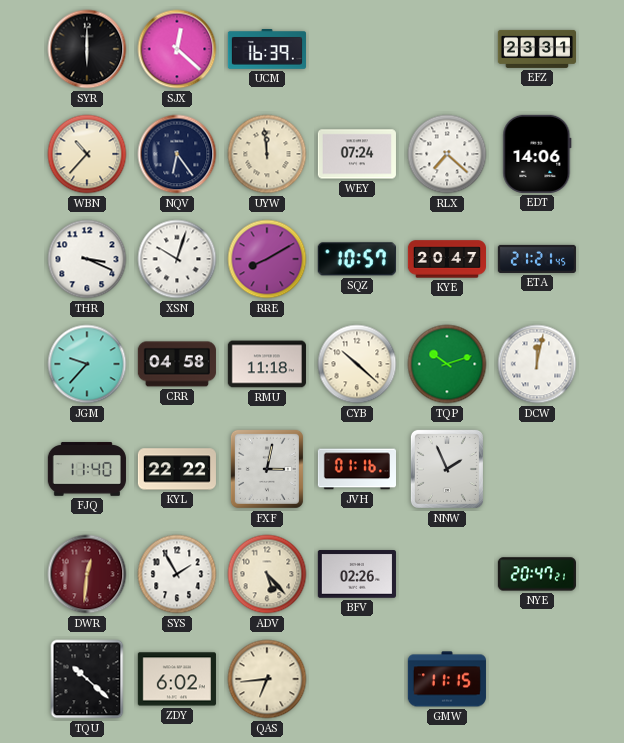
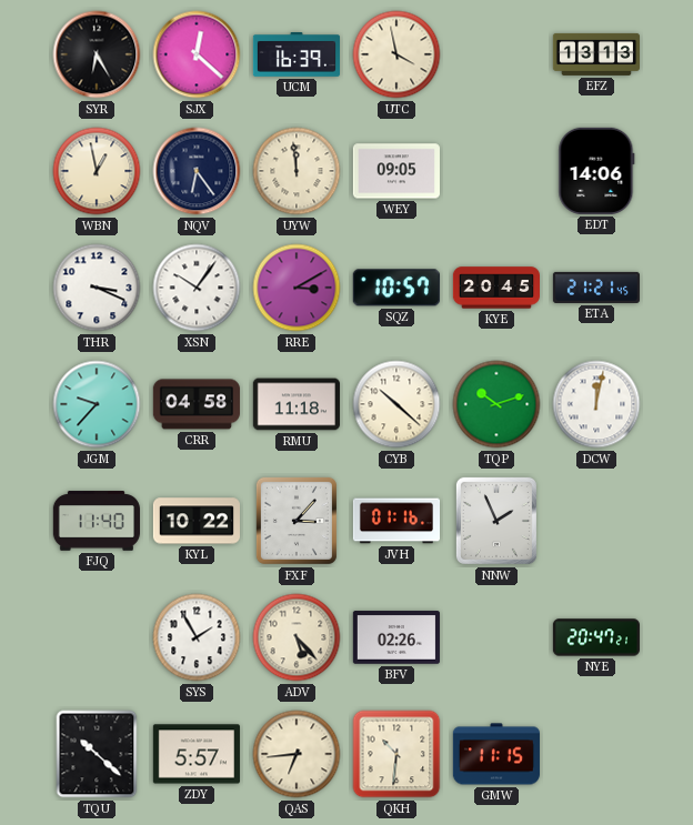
SYR: 6:00 -> 6:25 (97, 54)
UTC: none -> 3:58 (396, 54)
EFZ: 23:31 -> 13:13 (595, 54)
WBN: 10:37 -> 12:58 (97, 171)
WEY: 07:24 -> 09:05 (396, 171)
RLX: 7:22 -> none (447, 154)
XSN: 10:03 -> 10:06 (197, 288)
RRE: 8:10 -> 3:10 (297, 288)
KYE: 20:47 -> 20:45 (495, 288)
KYL: 22:22 -> 10:22 (197, 521)
FXF: 3:02 -> 3:07 (297, 521)
DWR: 12:31 -> none (87, 574)
ZDY: 6:02 -> 5:57 (197, 754)
QKH: none -> 10:31 (396, 754)
